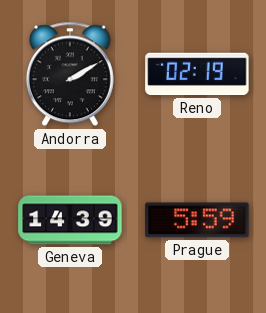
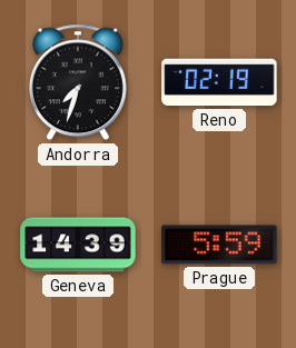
Andorra: 2:10 -> 7:33 (78, 82)
